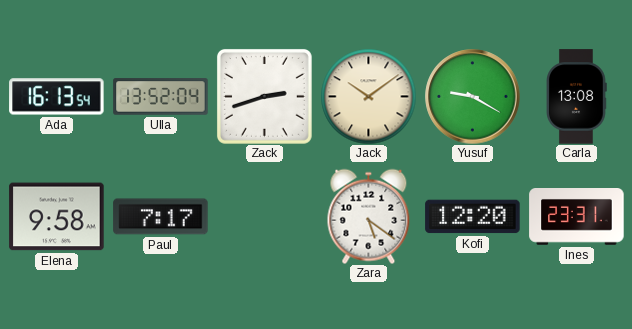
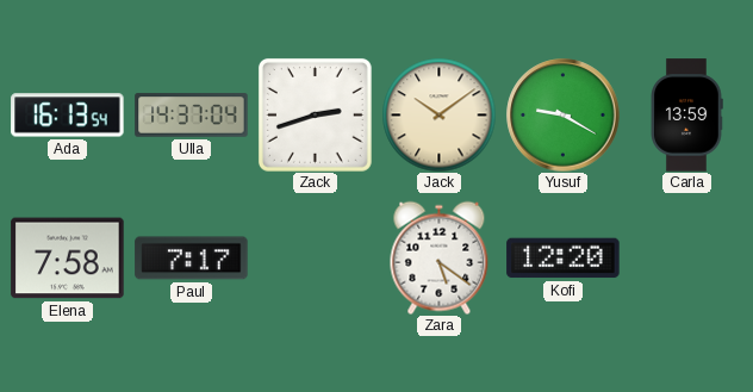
Ulla: 13:52 -> 14:37 (192, 116)
Carla: 13:08 -> 13:59 (686, 116)
Elena: 9:58 -> 7:58 (68, 259)
Ines: 23:31 -> none (577, 217)
